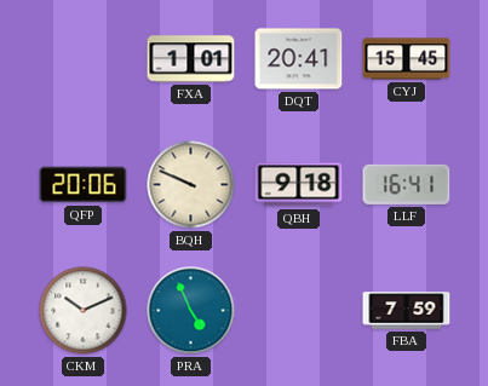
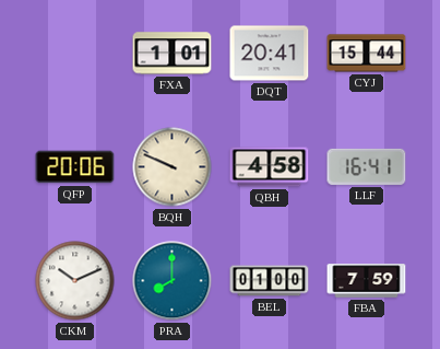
CYJ: 15:45 -> 15:44 (367, 54)
QBH: 9:18 -> 4:58 (270, 167)
PRA: 4:56 -> 8:00 (173, 281)
BEL: none -> 01:00 (270, 281)
